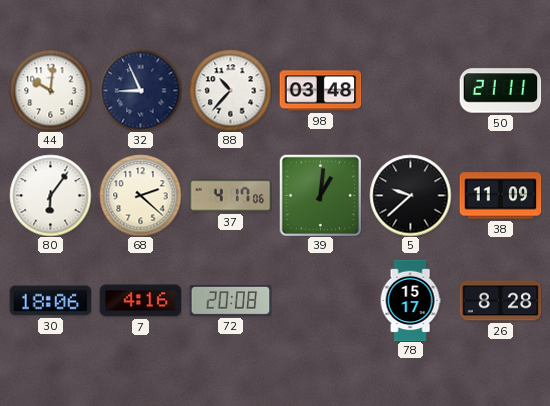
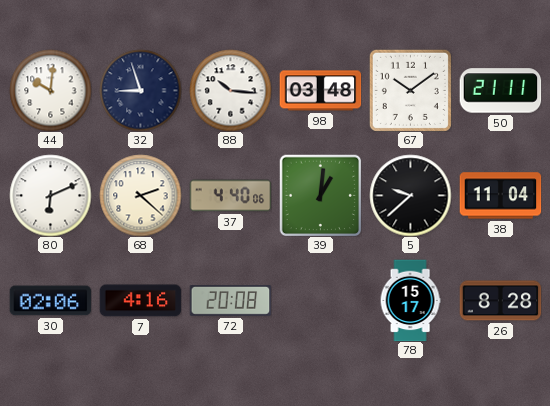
32: 8:56 -> 8:57 (140, 90)
88: 10:37 -> 10:16 (230, 90)
67: none -> 10:09 (410, 90)
80: 6:06 -> 6:11 (50, 195)
37: 4:17 -> 4:40 (230, 196)
38: 11:09 -> 11:04 (500, 196)
30: 18:06 -> 02:06 (50, 301)
